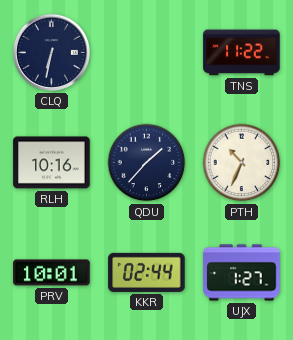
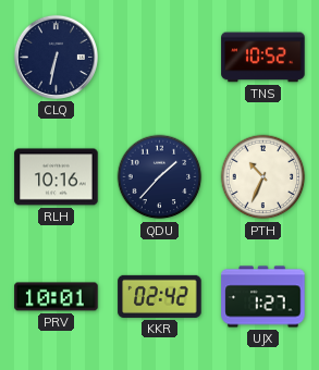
TNS: 11:22 -> 10:52 (263, 58)
KKR: 02:44 -> 02:42 (160, 296)
